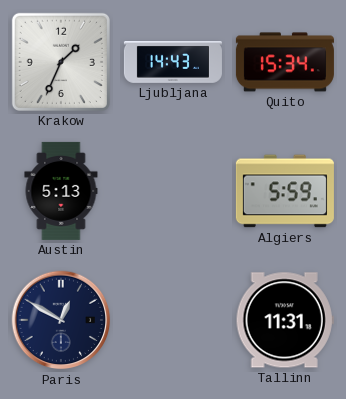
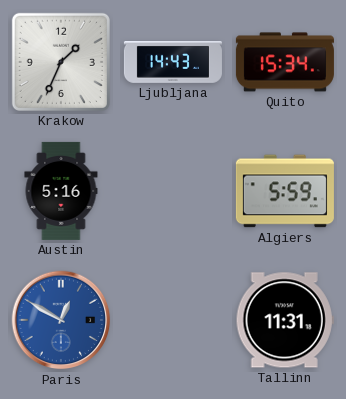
Austin: 5:13 -> 5:16 (61, 191)
Paris dial: navy -> blue (61, 320)
